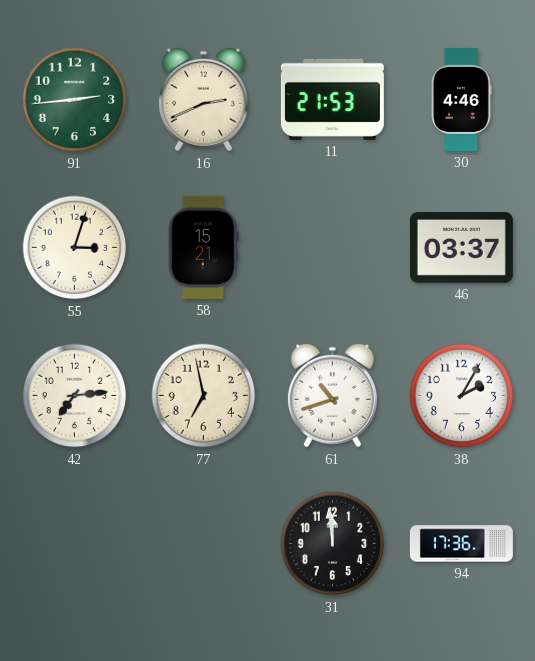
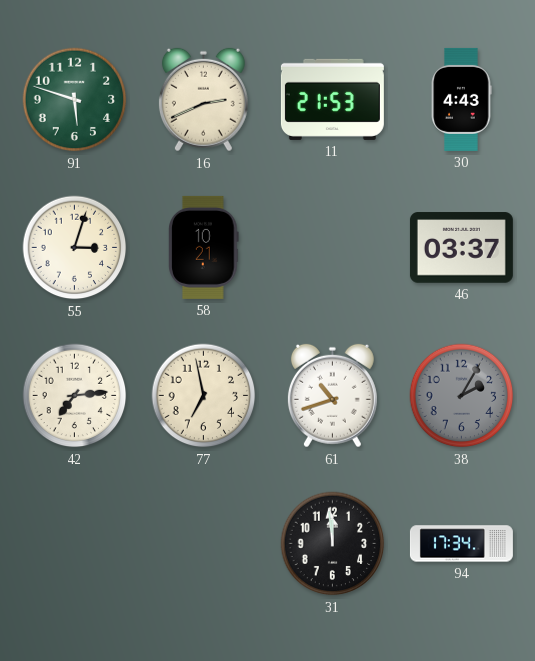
91: 2:44 -> 5:48 (75, 100)
30: 4:46 -> 4:43 (461, 99)
58: 15:21 -> 10:21 (204, 247)
38 dial: white -> grey (462, 396)
94: 17:36 -> 17:34 (461, 544)
